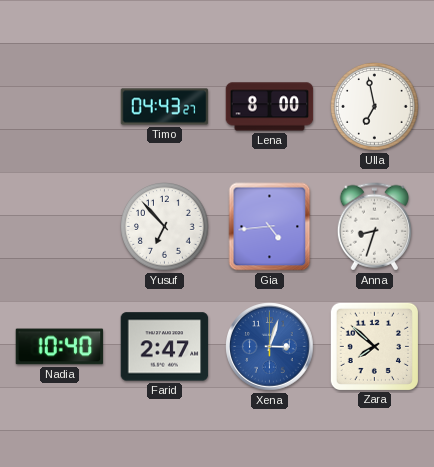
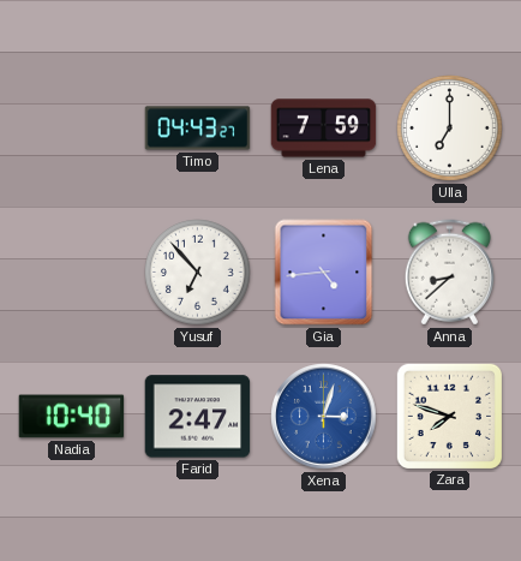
Lena: 8:00 -> 7:59 (324, 129)
Ulla: 6:58 -> 7:00 (450, 129)
Anna: 8:33 -> 8:38 (449, 273)
Zara: 7:52 -> 7:48 (449, 416)
